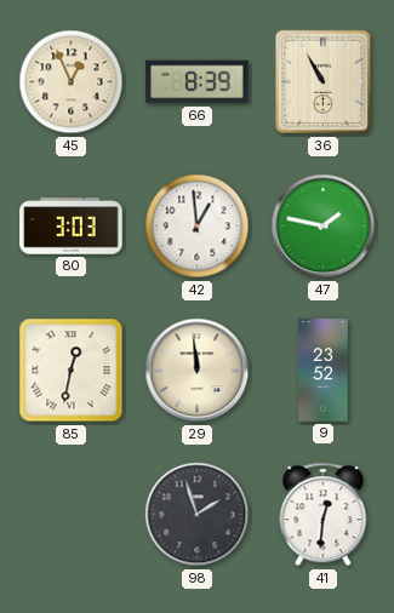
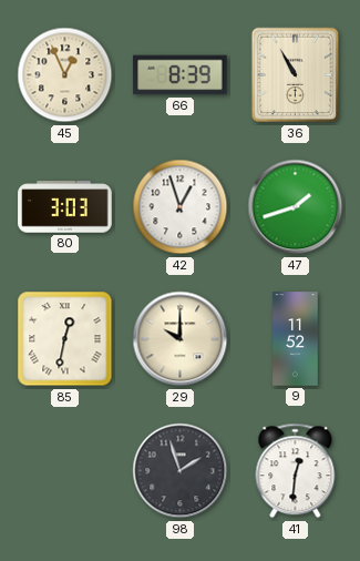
42: 12:59 -> 12:57 (181, 207)
47: 1:47 -> 1:42 (296, 207)
29: 11:59 -> 10:00 (181, 339)
9: 23:52 -> 11:52 (296, 339)
